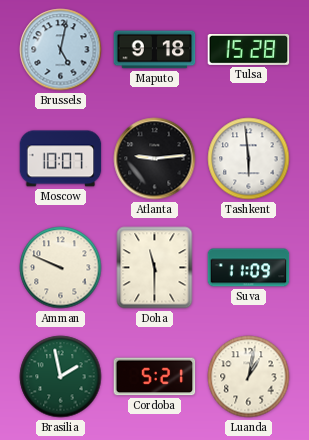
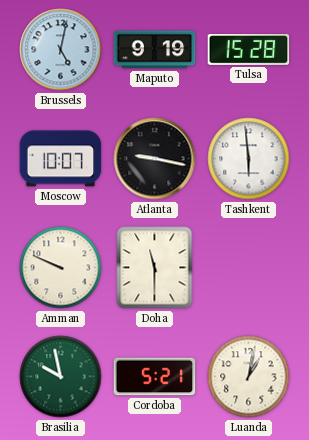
Maputo: 9:18 -> 9:19 (155, 50)
Atlanta: 9:14 -> 9:17 (155, 159)
Suva: 11:09 -> none (249, 268)
Brasilia: 1:58 -> 9:58 (61, 377)
